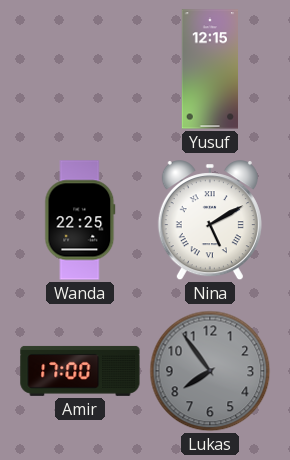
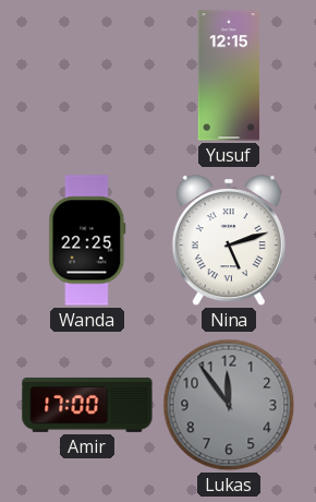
Nina: 5:10 -> 5:12 (229, 241)
Lukas: 7:54 -> 11:54 (229, 405)
